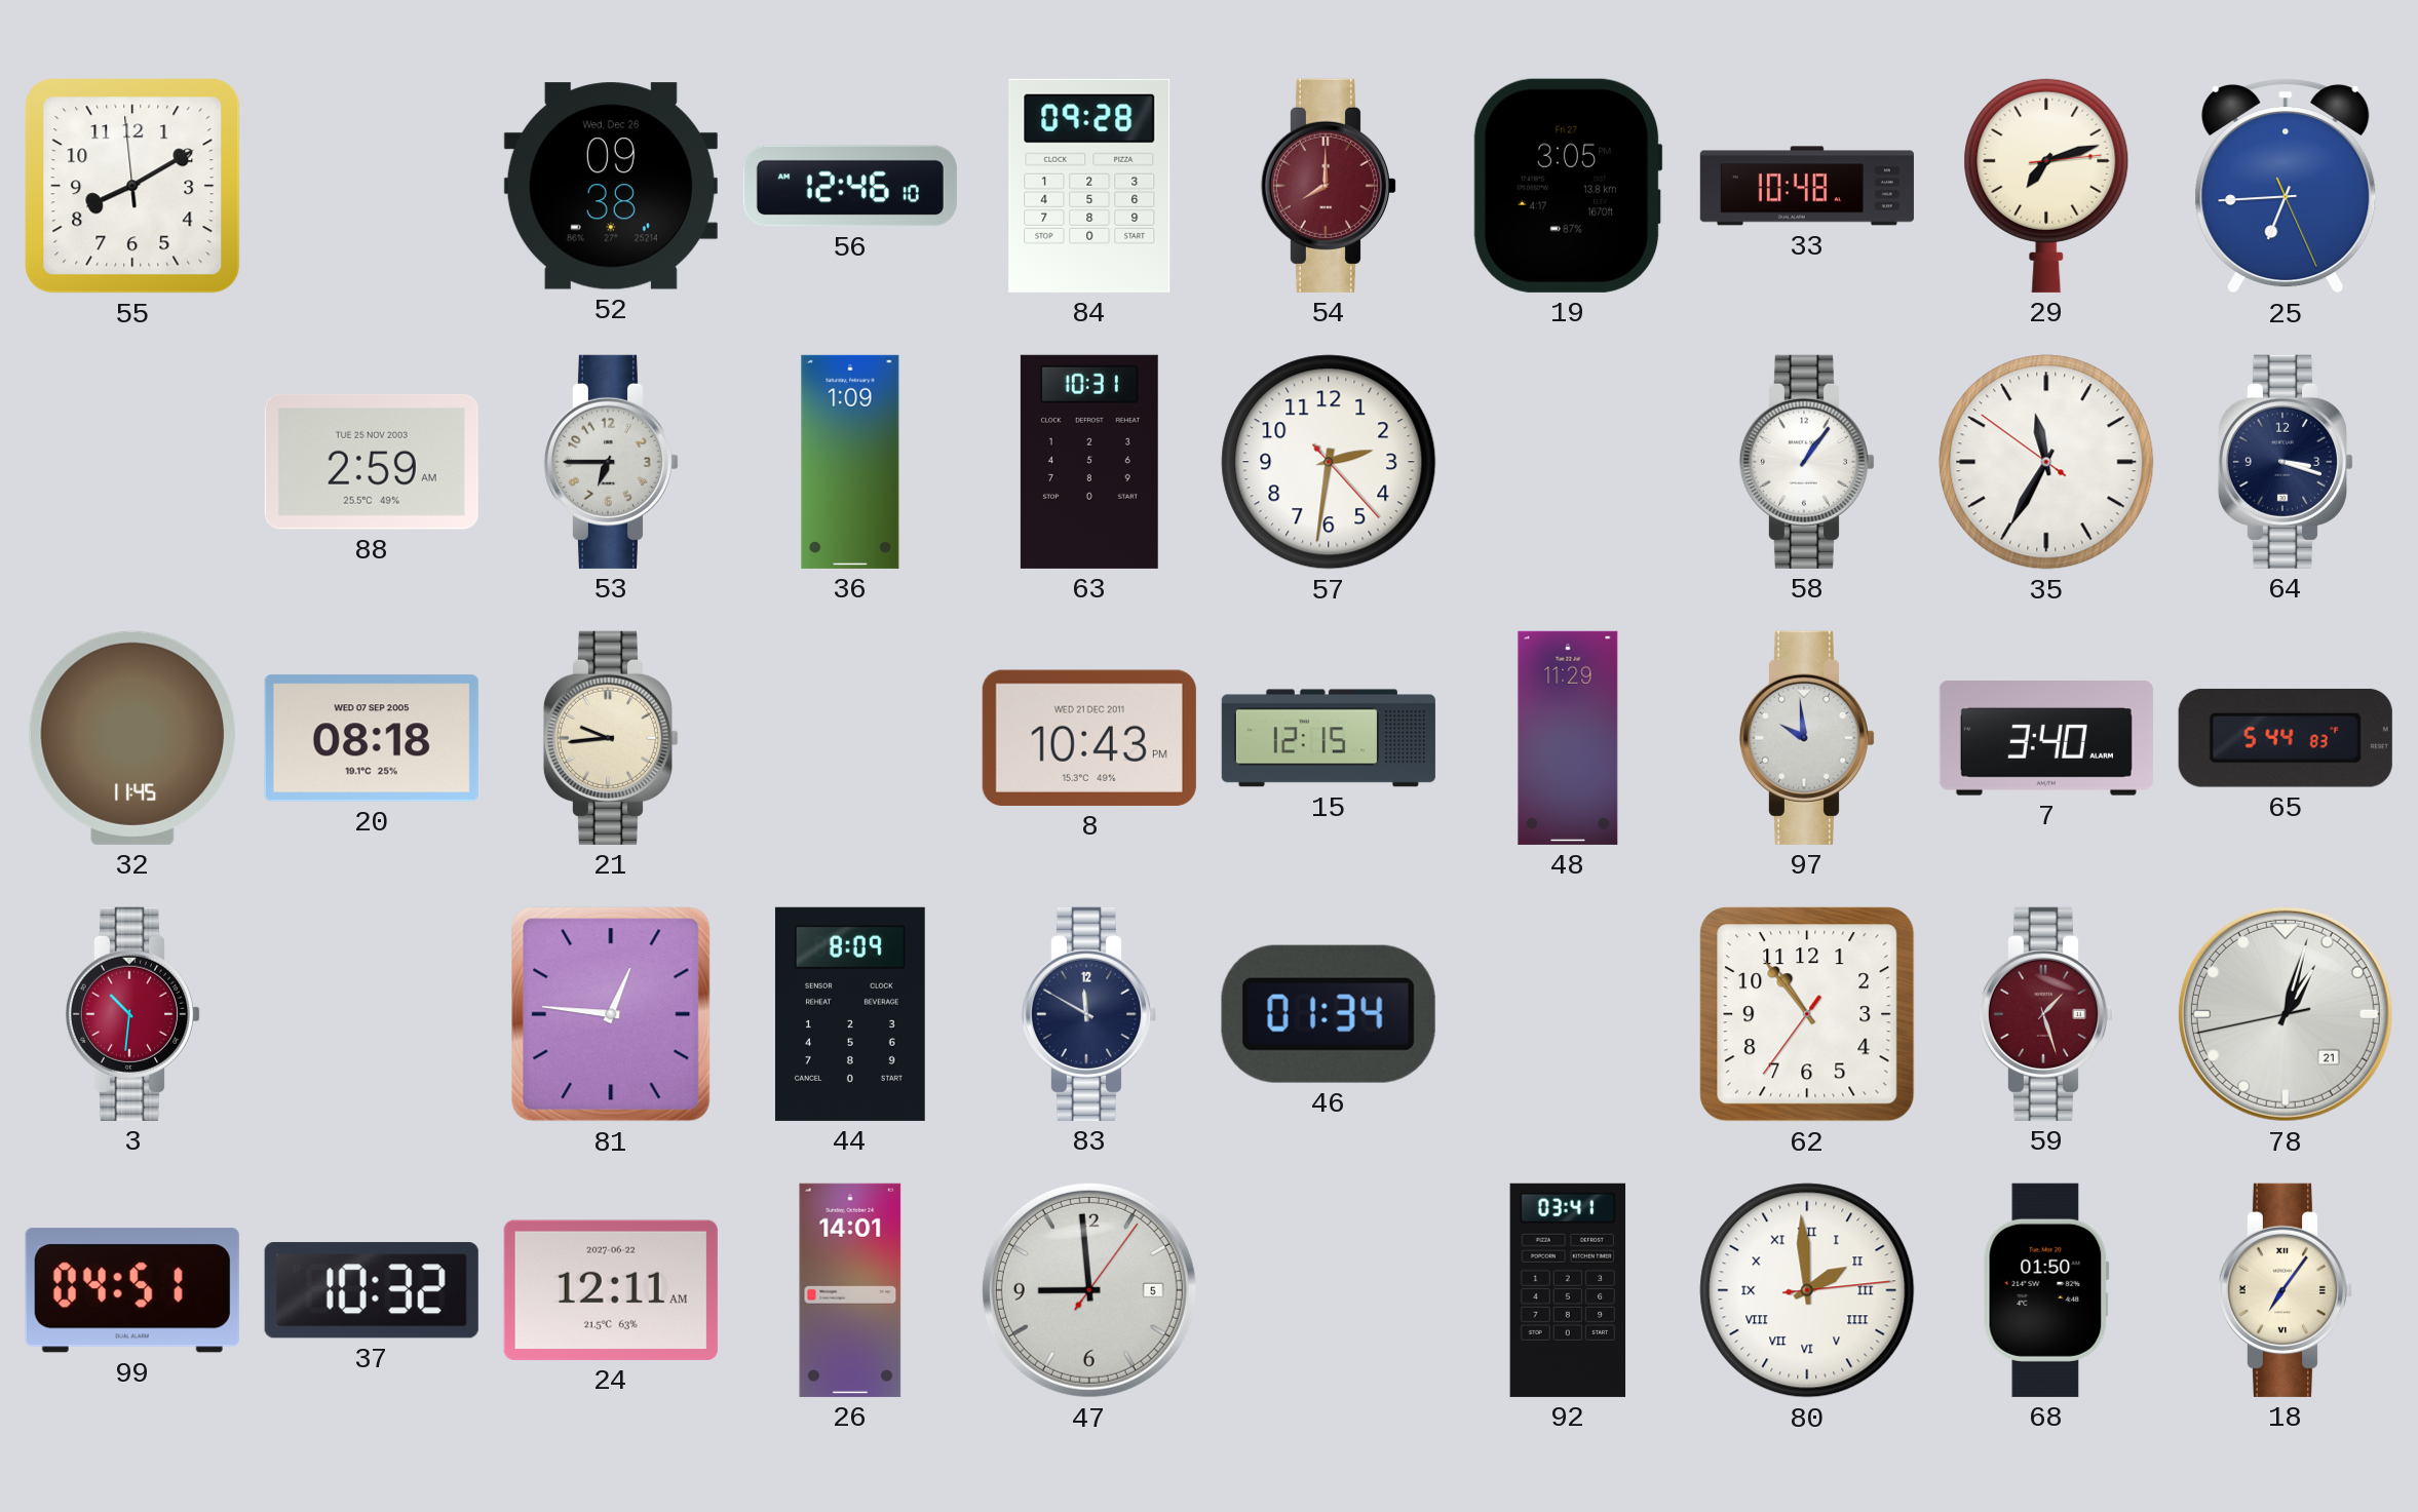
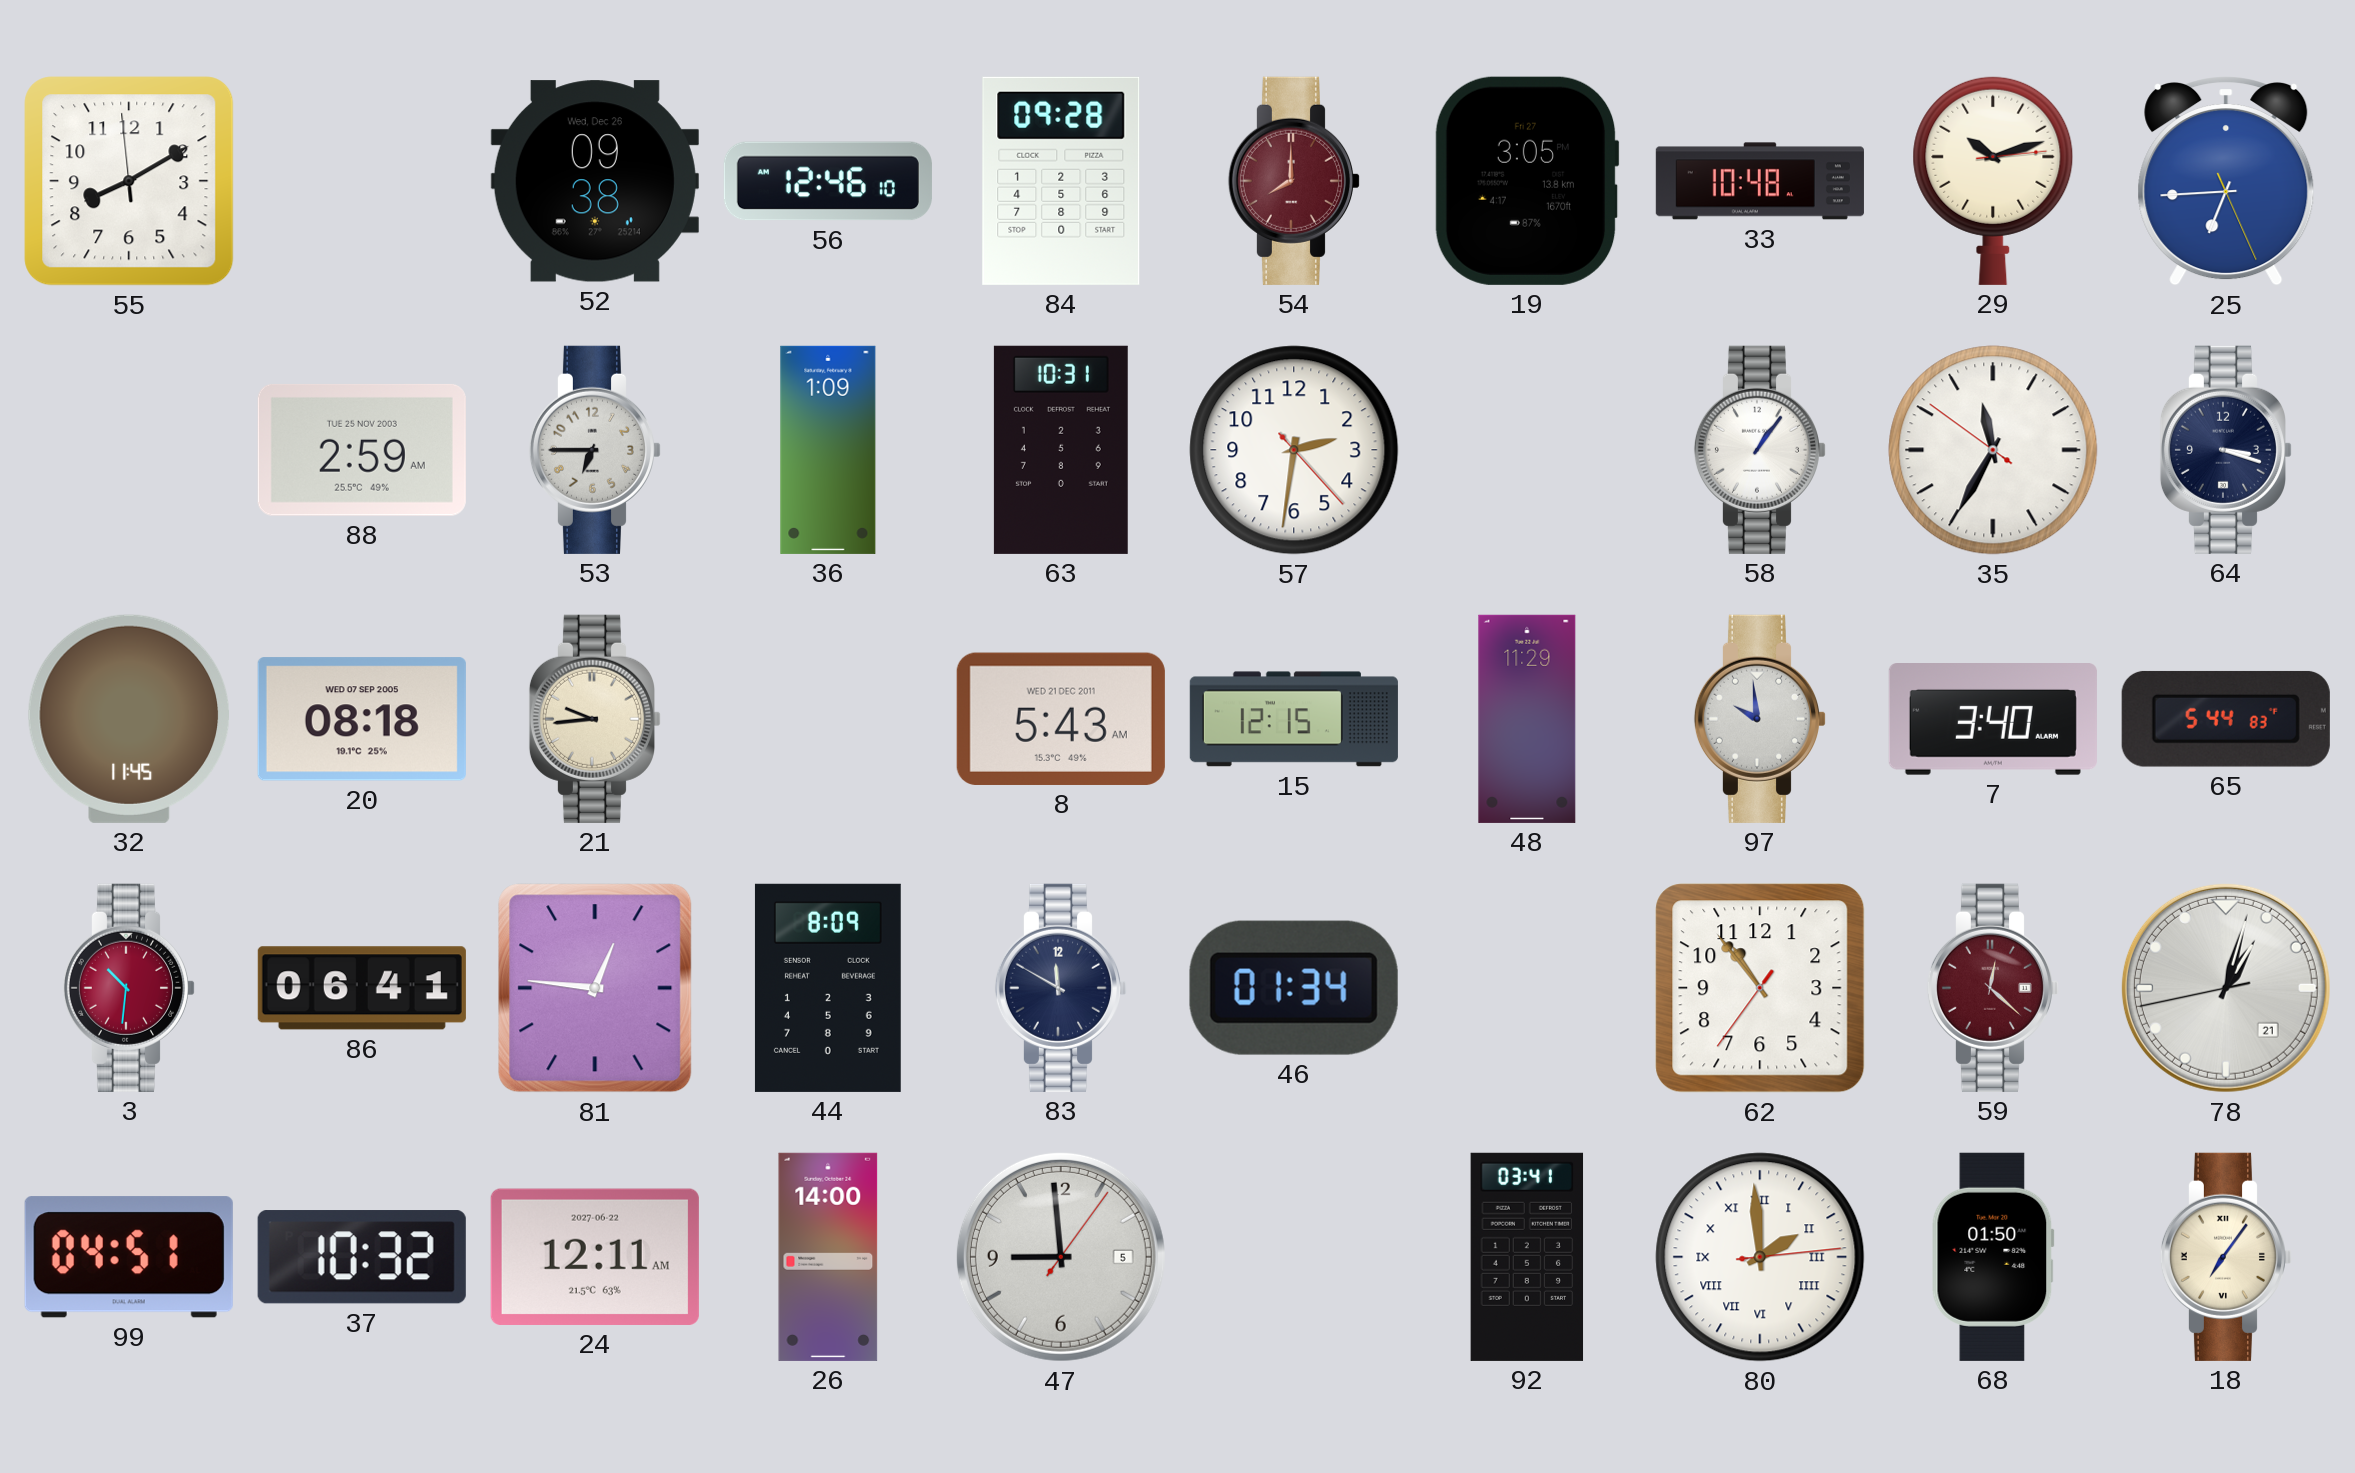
29: 7:12 -> 10:12 (1993, 180)
8: 10:43 -> 5:43 (1061, 719)
86: none -> 06:41 (362, 988)
59: 1:27 -> 12:22 (1992, 988)
26: 14:01 -> 14:00 (828, 1257)
